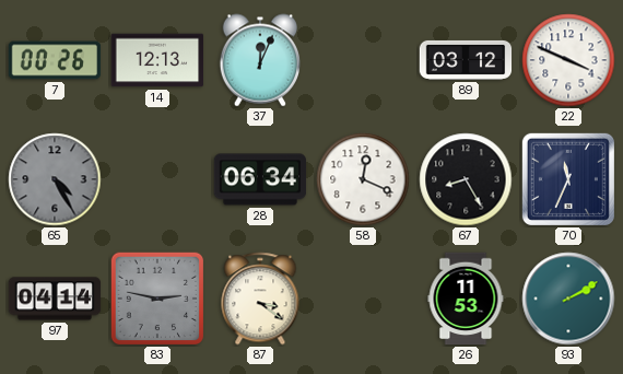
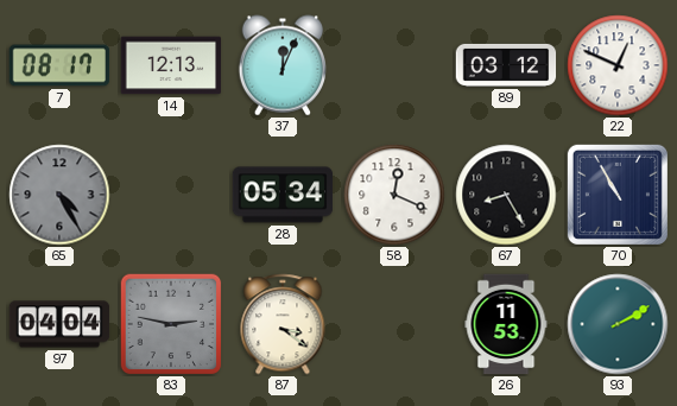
7: 00:26 -> 08:17 (59, 65)
22: 3:49 -> 12:49 (618, 65)
28: 06:34 -> 05:34 (283, 195)
70: 11:34 -> 10:55 (618, 195)
97: 04:14 -> 04:04 (59, 324)
